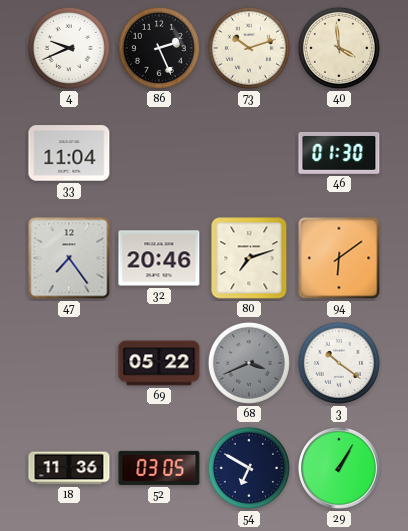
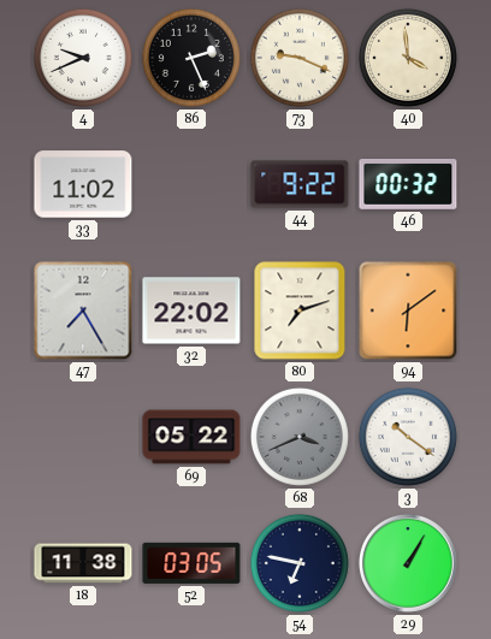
73: 10:12 -> 9:19 (300, 58)
33: 11:04 -> 11:02 (83, 184)
44: none -> 9:22 (300, 184)
46: 01:30 -> 00:32 (408, 184)
47: 7:24 -> 7:25 (83, 310)
32: 20:46 -> 22:02 (191, 310)
18: 11:36 -> 11:38 (83, 563)
54: 6:50 -> 6:47 (300, 563)
